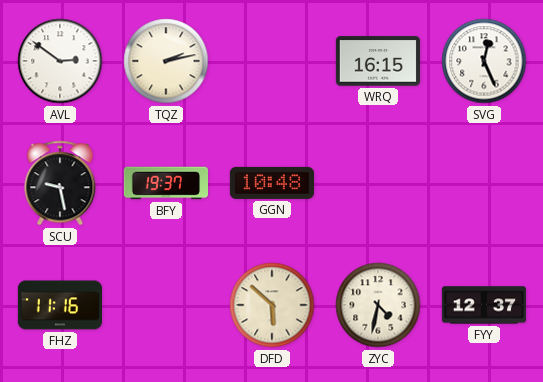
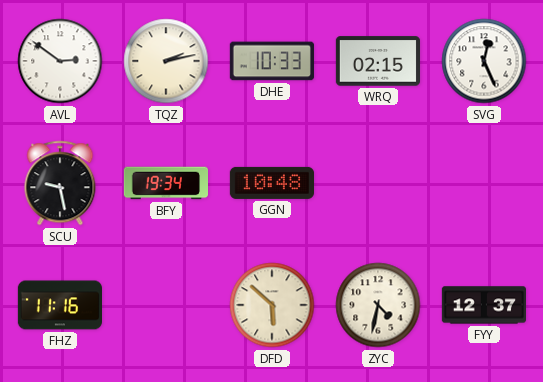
DHE: none -> 10:33 (272, 61)
WRQ: 16:15 -> 02:15 (377, 61)
BFY: 19:37 -> 19:34 (165, 183)
